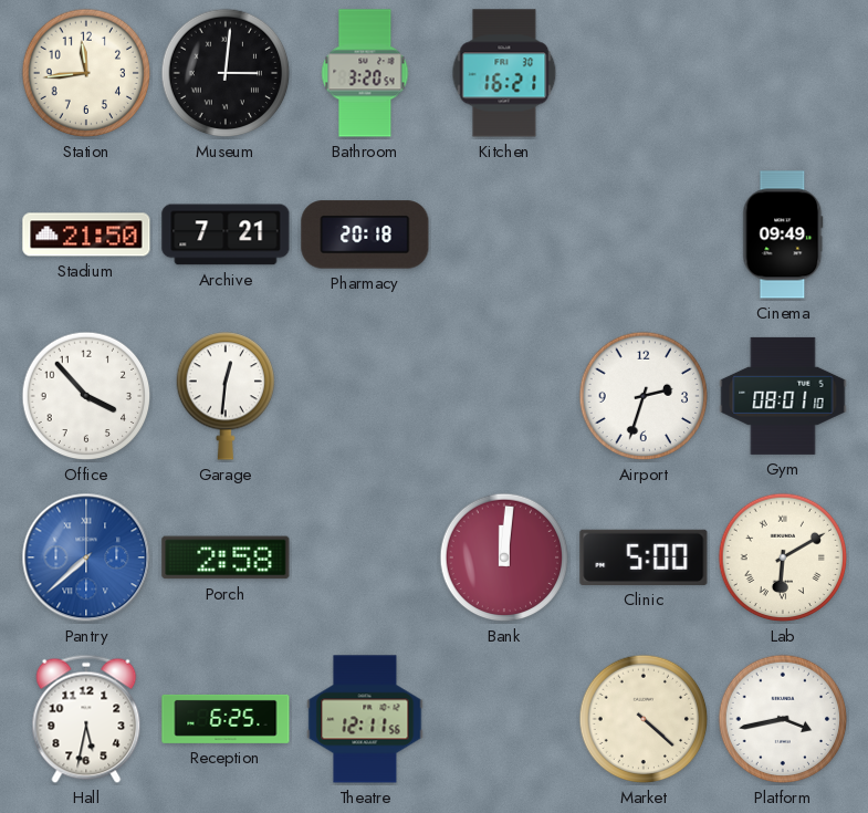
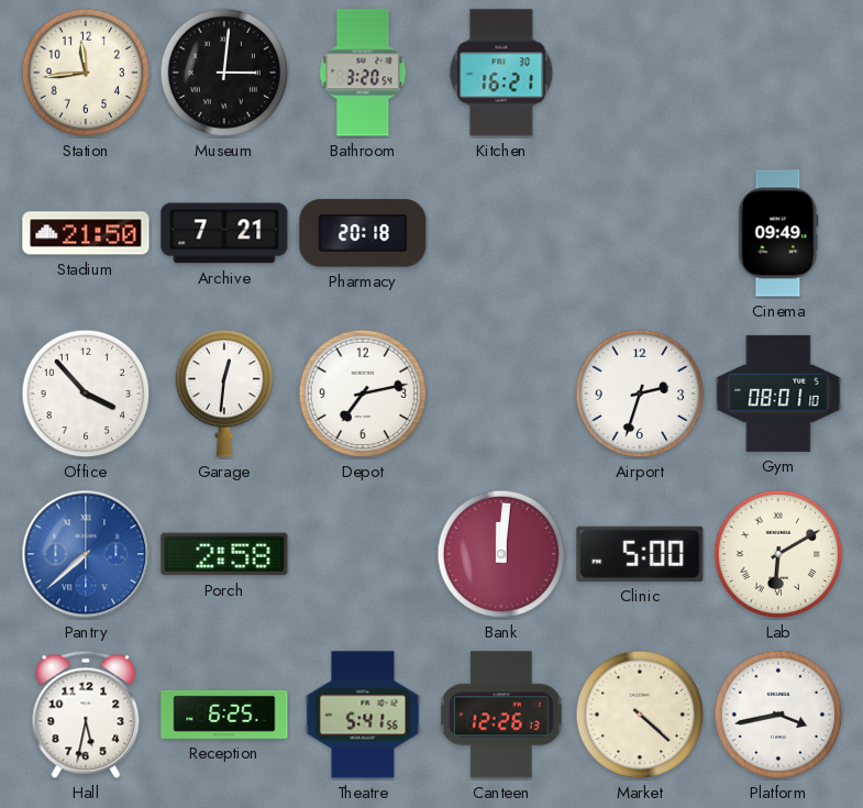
Depot: none -> 7:13 (363, 394)
Theatre: 12:11 -> 5:41 (363, 715)
Canteen: none -> 12:26 (501, 715)
